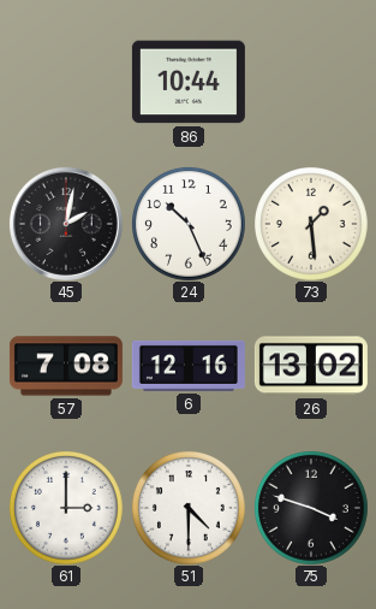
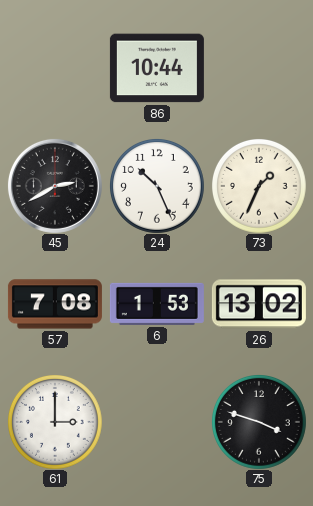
45: 2:02 -> 2:40 (55, 186)
73: 1:29 -> 1:34 (259, 186)
6: 12:16 -> 1:53 (157, 304)
51: 4:30 -> none (189, 508)
